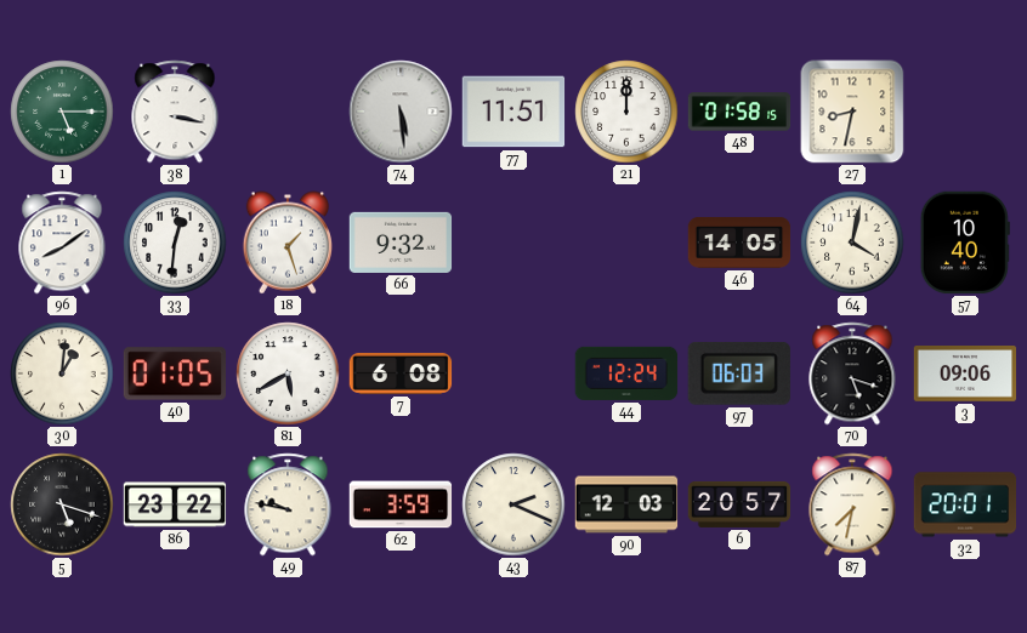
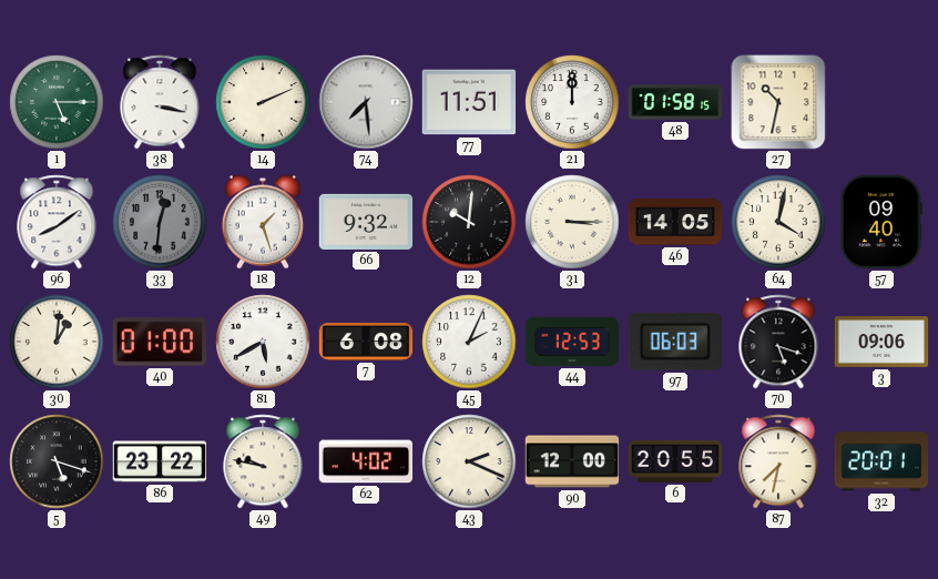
14: none -> 2:11 (263, 102)
74: 5:29 -> 7:29 (366, 102)
27: 8:32 -> 10:32 (778, 102)
33 dial: white -> grey (160, 222)
12: none -> 10:01 (469, 222)
31: none -> 3:15 (572, 222)
57: 10:40 -> 09:40 (881, 222)
40: 01:05 -> 01:00 (160, 342)
45: none -> 2:04 (469, 342)
44: 12:24 -> 12:53 (572, 342)
62: 3:59 -> 4:02 (366, 461)
90: 12:03 -> 12:00 (572, 461)
6: 20:57 -> 20:55 (675, 461)
